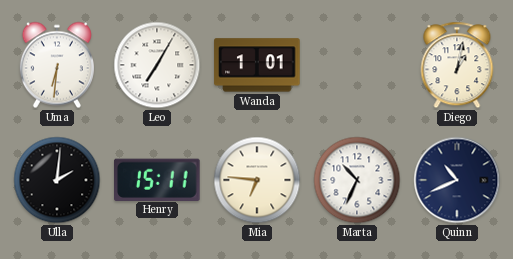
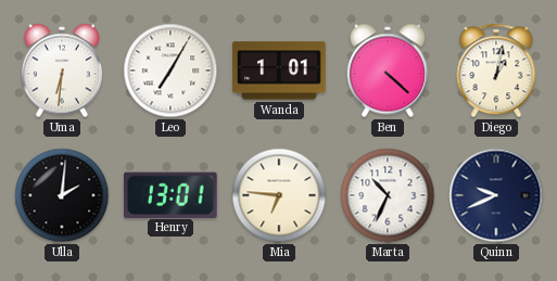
Ben: none -> 4:22 (388, 71)
Henry: 15:11 -> 13:01 (172, 194)
Quinn: 10:41 -> 9:41 (496, 195)
